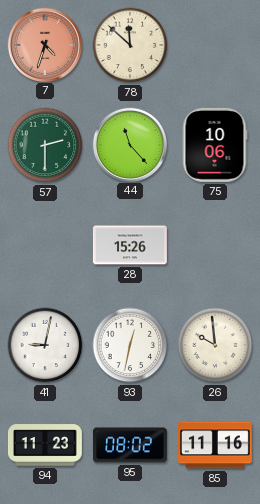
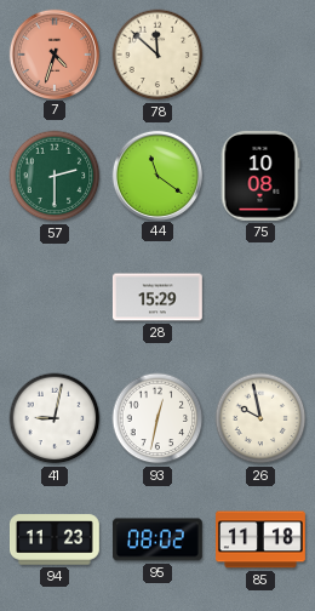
44: 11:23 -> 11:21 (156, 175)
75: 10:06 -> 10:08 (260, 176)
28: 15:26 -> 15:29 (157, 297)
26: 9:59 -> 9:58 (260, 418)
85: 11:16 -> 11:18 (262, 539)
